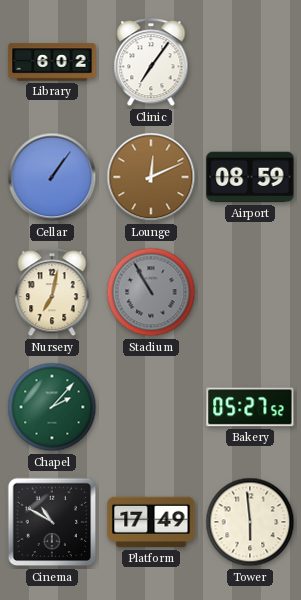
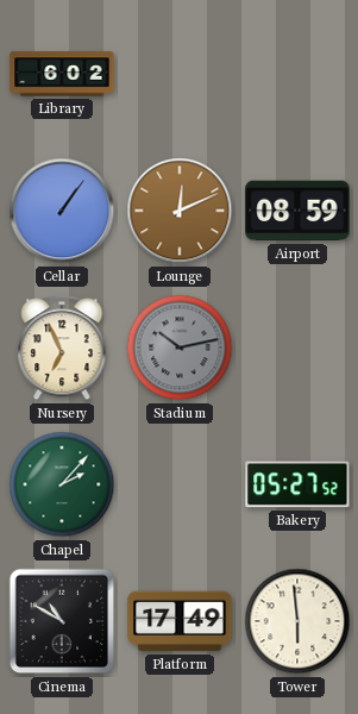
Clinic: 7:06 -> none (151, 63)
Nursery: 7:02 -> 6:56 (62, 349)
Stadium: 10:55 -> 10:13 (180, 347)
